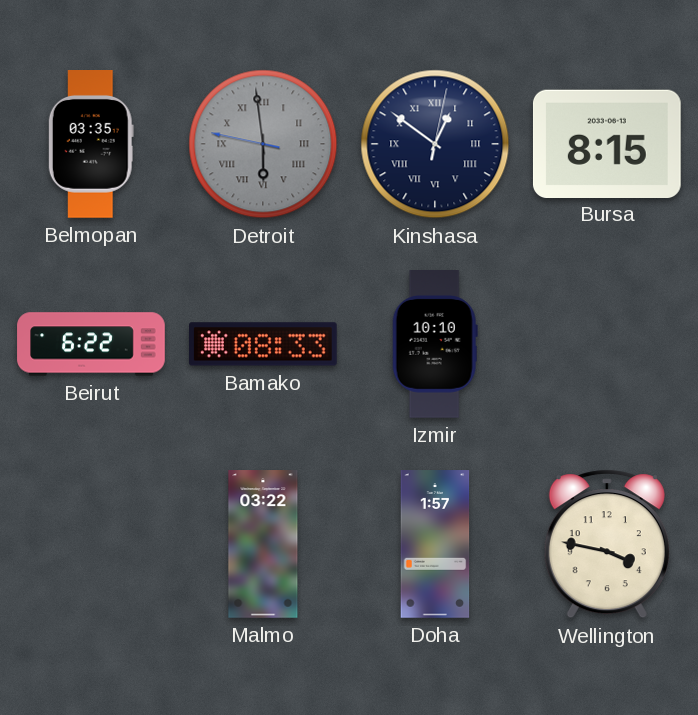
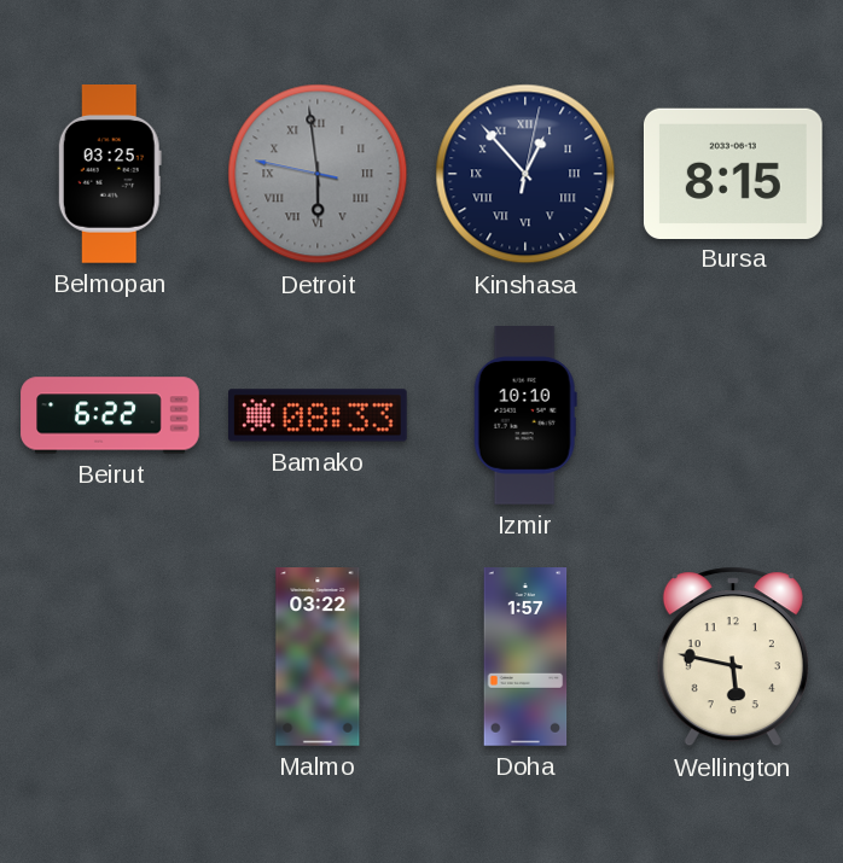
Belmopan: 03:35 -> 03:25 (110, 175)
Kinshasa: 12:51 -> 12:53 (525, 174)
Wellington: 3:47 -> 5:47 (733, 657)
